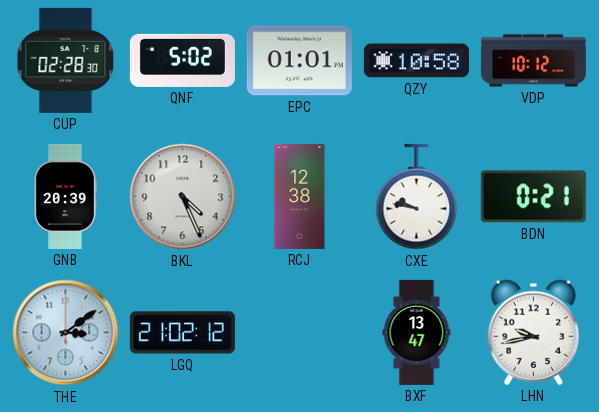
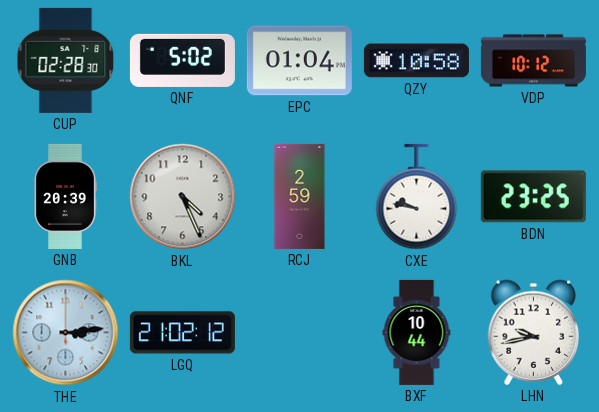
EPC: 01:01 -> 01:04 (299, 61)
RCJ: 12:38 -> 2:59 (300, 196)
BDN: 0:21 -> 23:25 (533, 197)
THE: 3:09 -> 3:14 (66, 333)
BXF: 13:47 -> 10:44 (417, 332)
